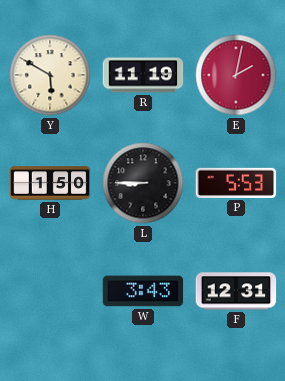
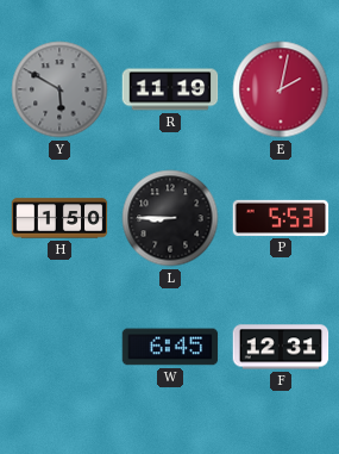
Y dial: cream -> grey (59, 89)
W: 3:43 -> 6:45 (170, 347)
